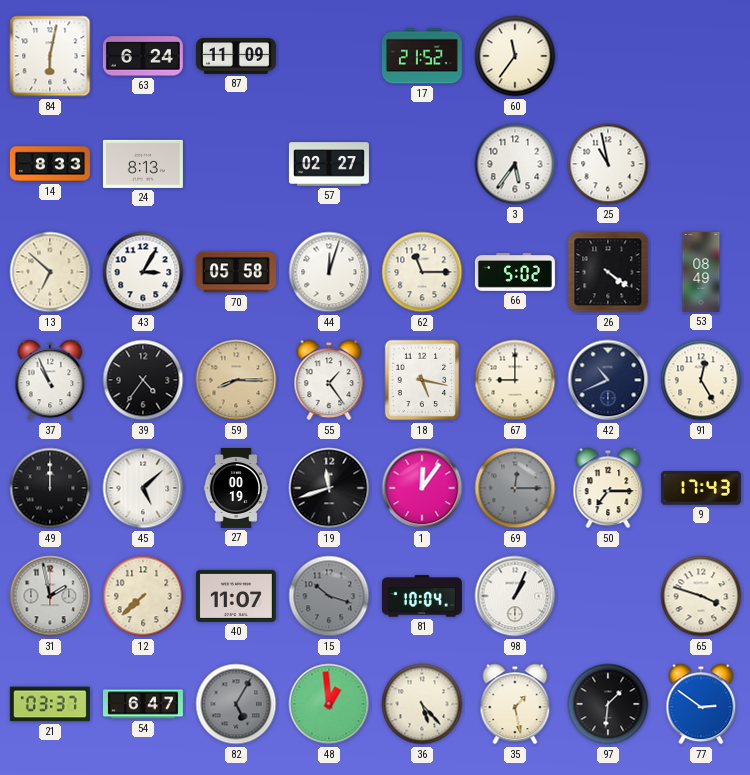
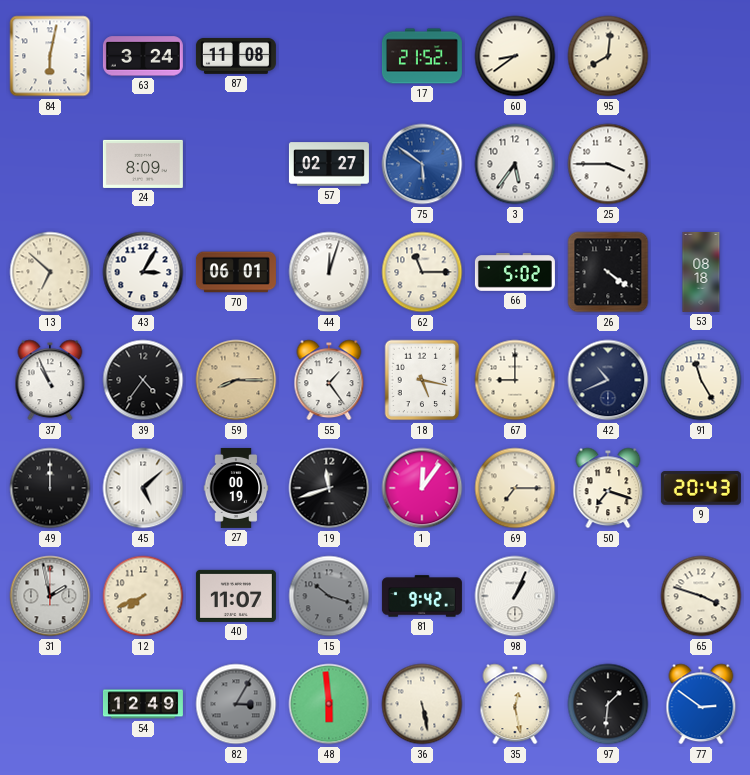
63: 6:24 -> 3:24 (143, 56)
87: 11:09 -> 11:08 (236, 56)
60: 11:36 -> 8:39 (515, 56)
95: none -> 8:01 (608, 56)
14: 8:33 -> none (50, 164)
24: 8:13 -> 8:09 (143, 164)
75: none -> 5:51 (422, 164)
25: 10:58 -> 3:45 (608, 164)
70: 05:58 -> 06:01 (236, 272)
53: 08:49 -> 08:18 (701, 272)
91: 12:25 -> 11:25 (701, 380)
69: 12:15 -> 7:15 (515, 488)
69 dial: grey -> cream (515, 488)
50: 7:15 -> 7:18 (608, 488)
9: 17:43 -> 20:43 (701, 488)
12: 7:38 -> 7:41 (143, 596)
81: 10:04 -> 9:42 (422, 596)
21: 03:37 -> none (50, 704)
54: 6:47 -> 12:49 (143, 704)
82: 5:05 -> 3:05 (236, 704)
48: 12:59 -> 5:59 (329, 704)
36: 5:23 -> 5:28 (422, 704)
35: 1:28 -> 12:28 (515, 704)
